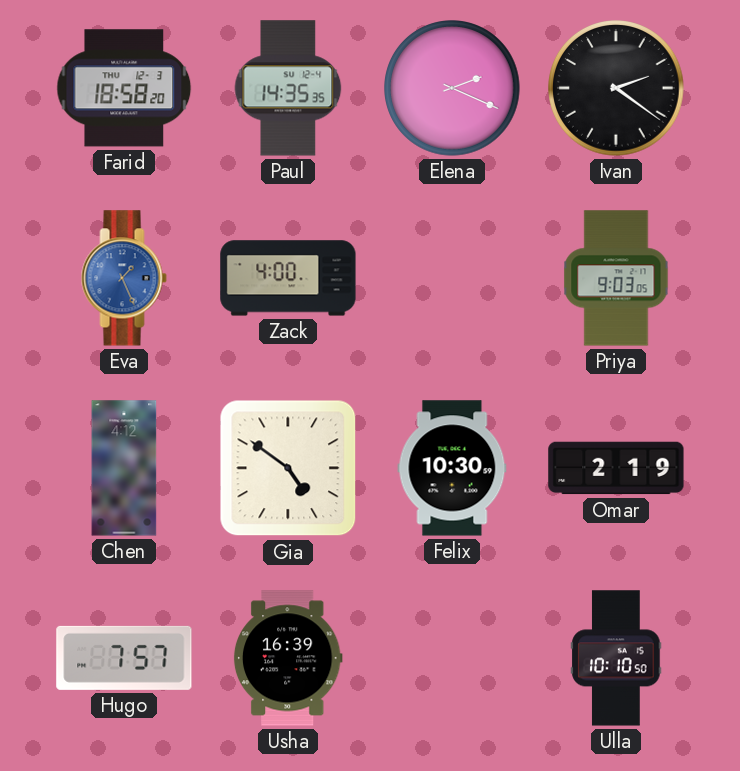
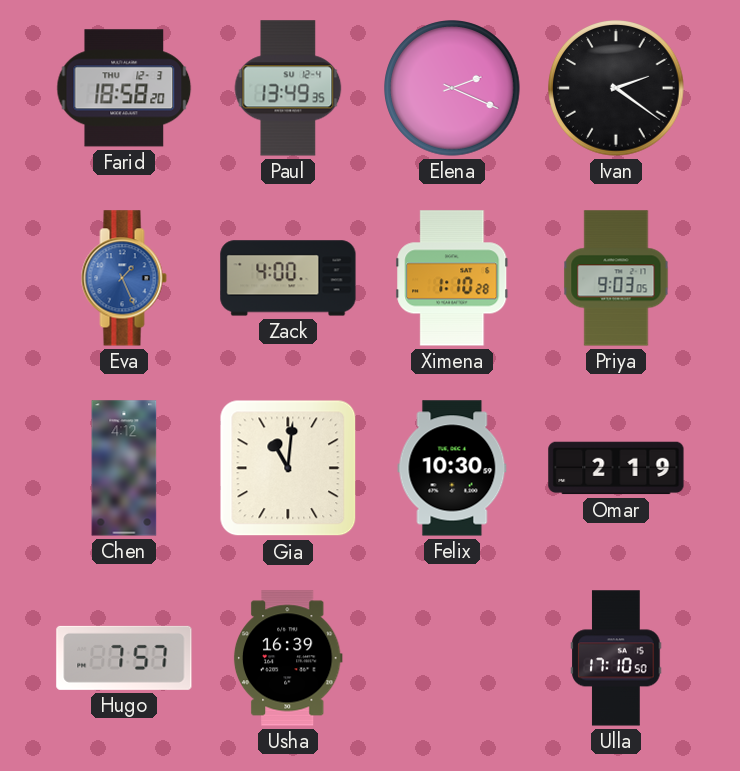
Paul: 14:35 -> 13:49 (288, 88)
Ximena: none -> 1:10 (452, 278)
Gia: 4:51 -> 11:01 (288, 468)
Ulla: 10:10 -> 17:10 (616, 658)
